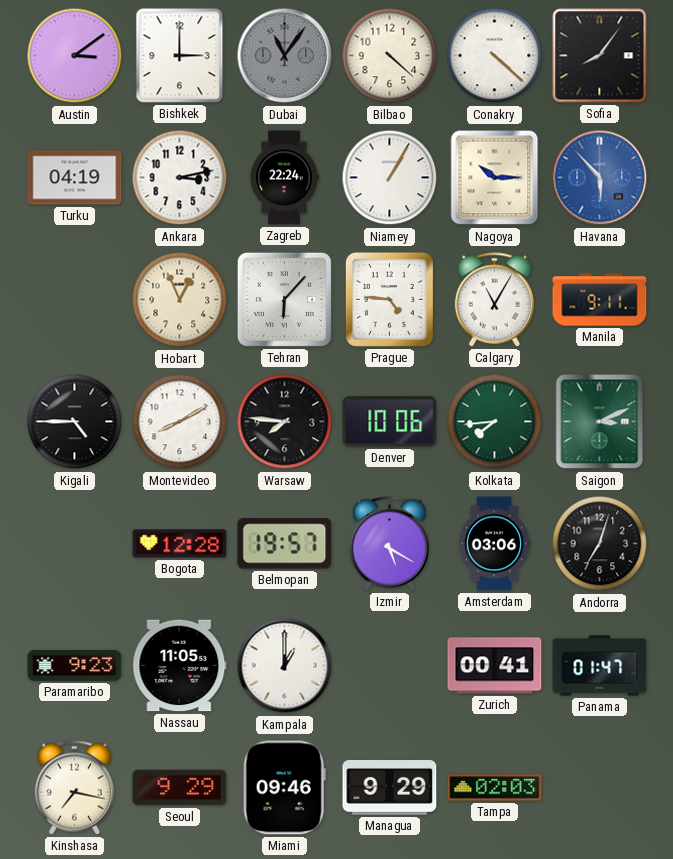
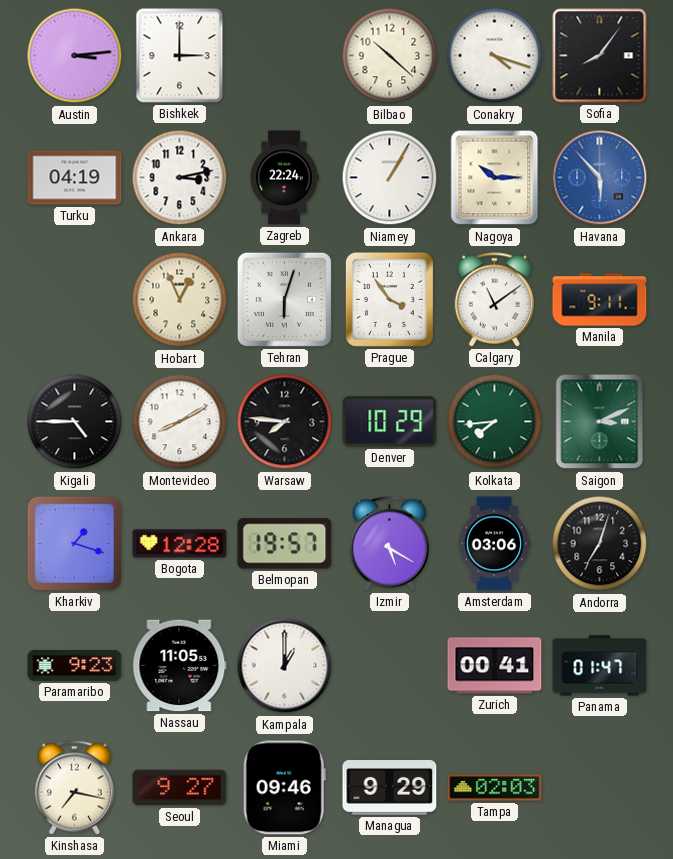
Austin: 3:09 -> 3:14 (75, 56)
Dubai: 11:06 -> none (285, 56)
Bilbao: 4:22 -> 10:22 (390, 56)
Conakry: 4:22 -> 4:18 (495, 56)
Tehran: 6:07 -> 6:03 (284, 299)
Prague: 4:46 -> 3:54 (389, 299)
Calgary: 11:05 -> 11:09 (495, 300)
Denver: 10:06 -> 10:29 (390, 422)
Kharkiv: none -> 1:18 (74, 543)
Seoul: 9:29 -> 9:27 (180, 788)
